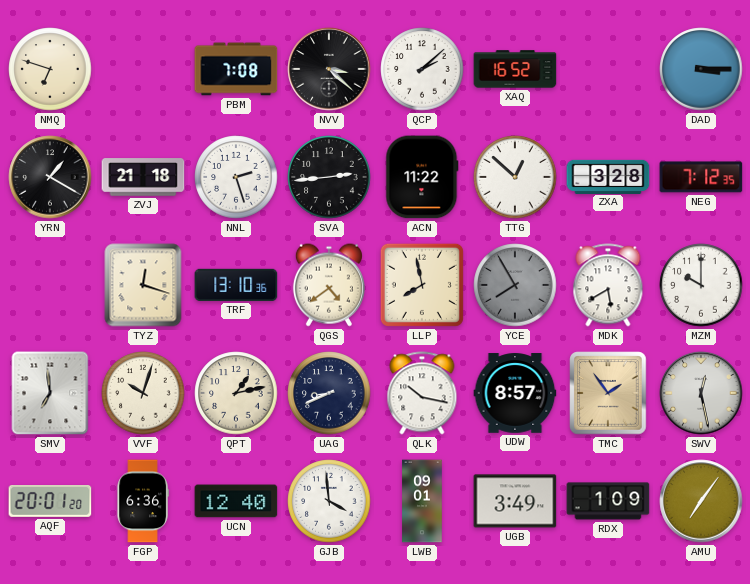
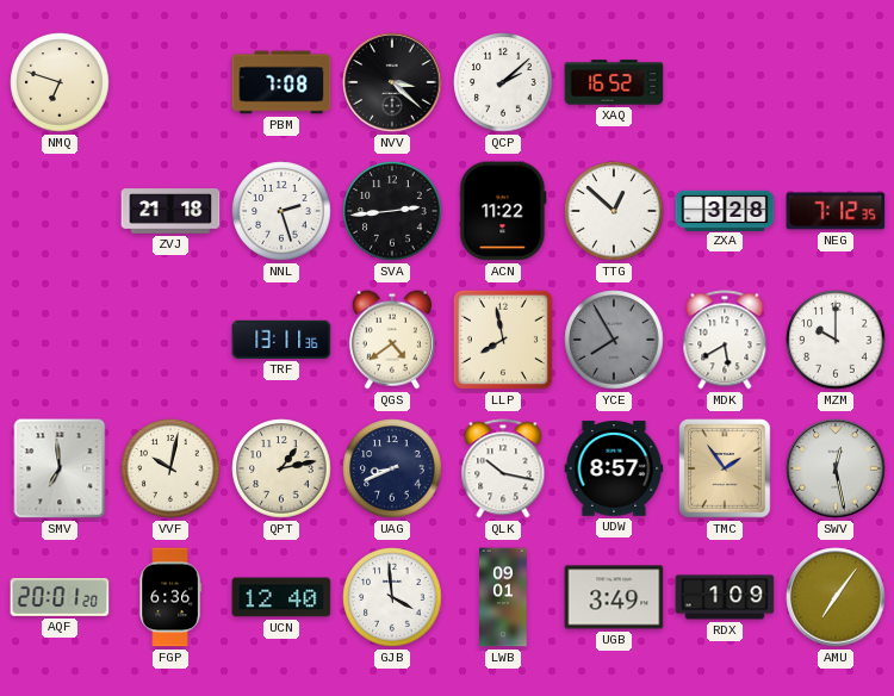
DAD: 3:15 -> none (701, 69)
YRN: 1:20 -> none (50, 177)
TYZ: 12:18 -> none (143, 285)
TRF: 13:10 -> 13:11 (281, 340)
VVF: 10:03 -> 10:02 (170, 468)
